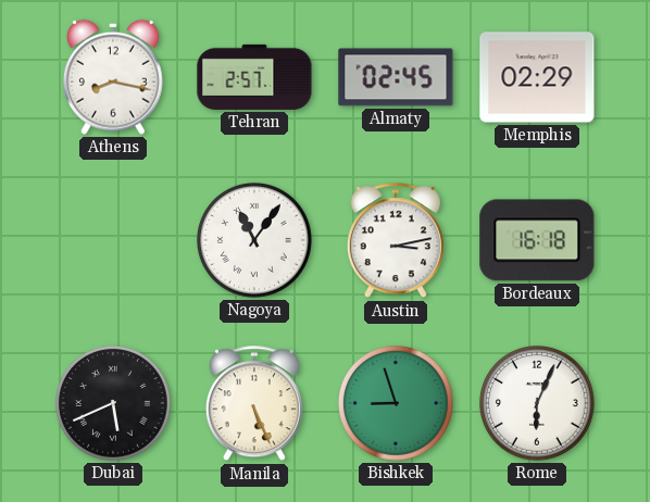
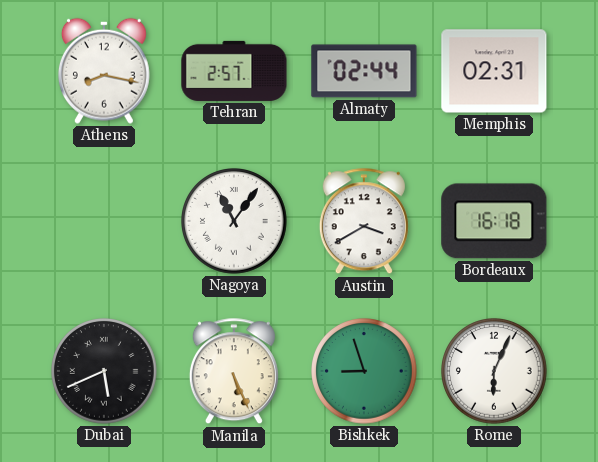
Almaty: 02:45 -> 02:44 (364, 71)
Memphis: 02:29 -> 02:31 (494, 71)
Austin: 3:13 -> 3:40 (364, 222)
